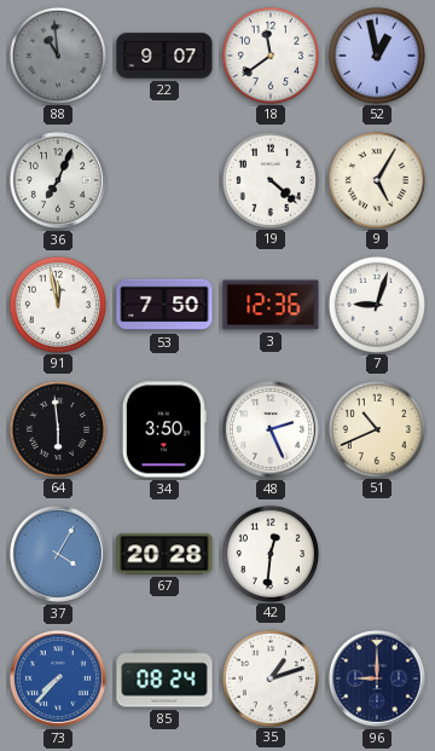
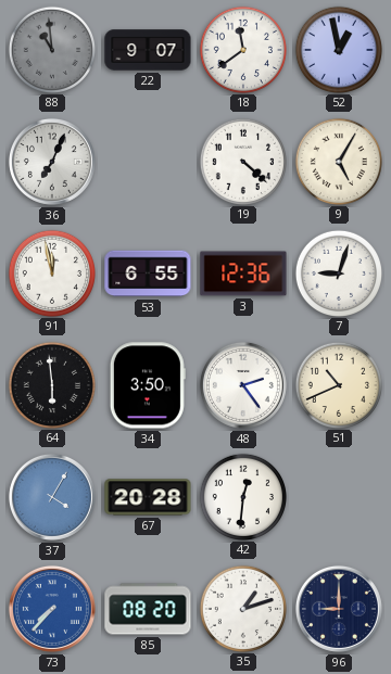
53: 7:50 -> 6:55 (148, 274)
48: 2:26 -> 2:24 (243, 385)
85: 08:24 -> 08:20 (148, 609)
